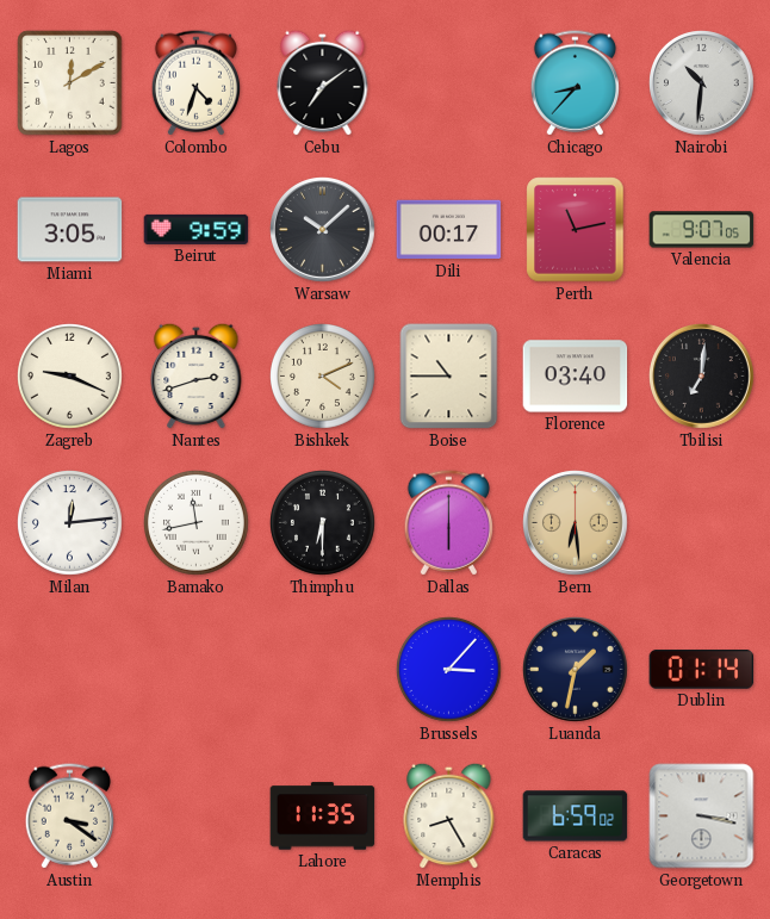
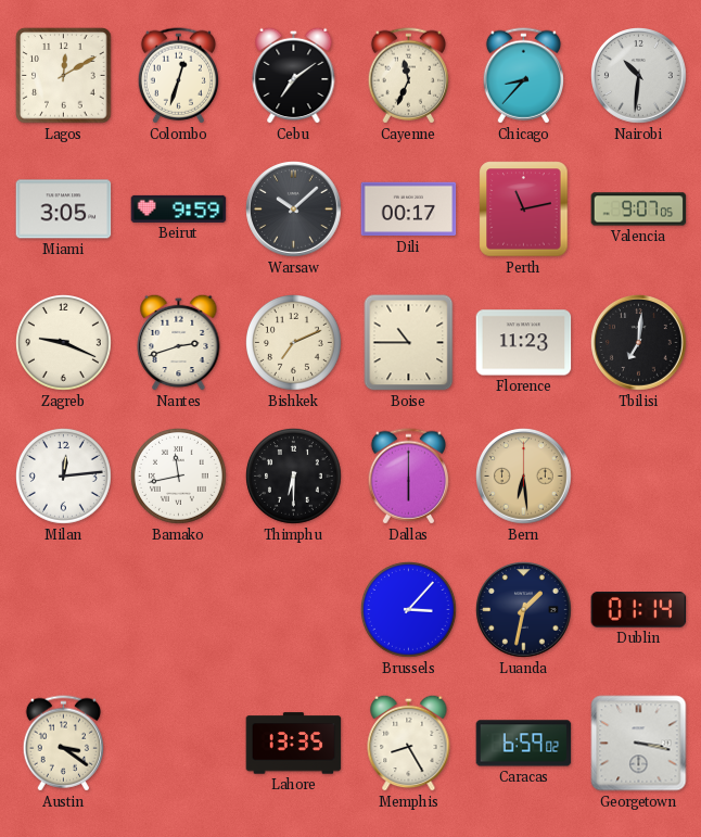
Colombo: 4:33 -> 12:33 (178, 76)
Cayenne: none -> 11:34 (408, 76)
Bishkek: 4:11 -> 7:11 (294, 343)
Florence: 03:40 -> 11:23 (524, 343)
Lahore: 11:35 -> 13:35 (294, 744)
